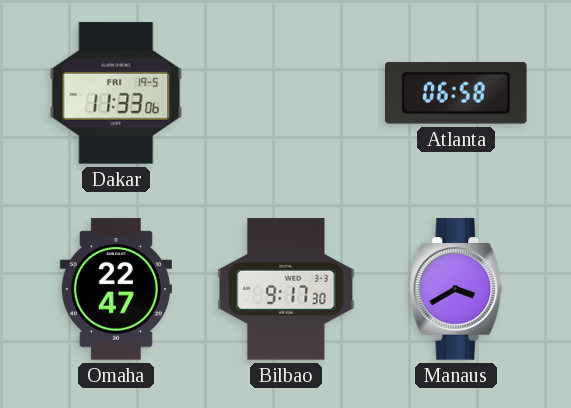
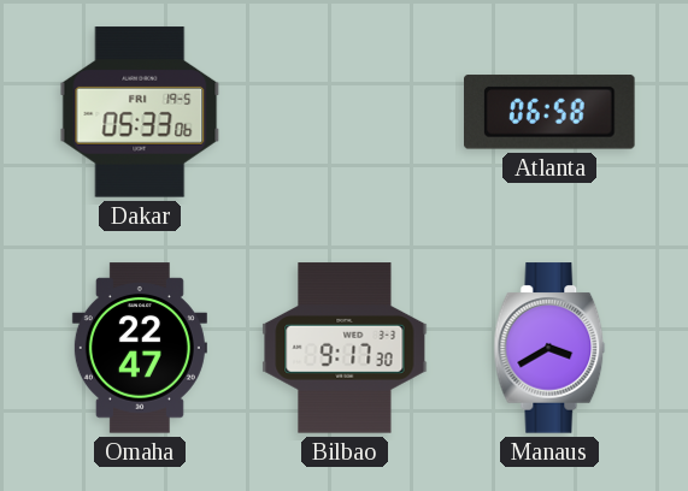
Dakar: 11:33 -> 05:33 (140, 112)
